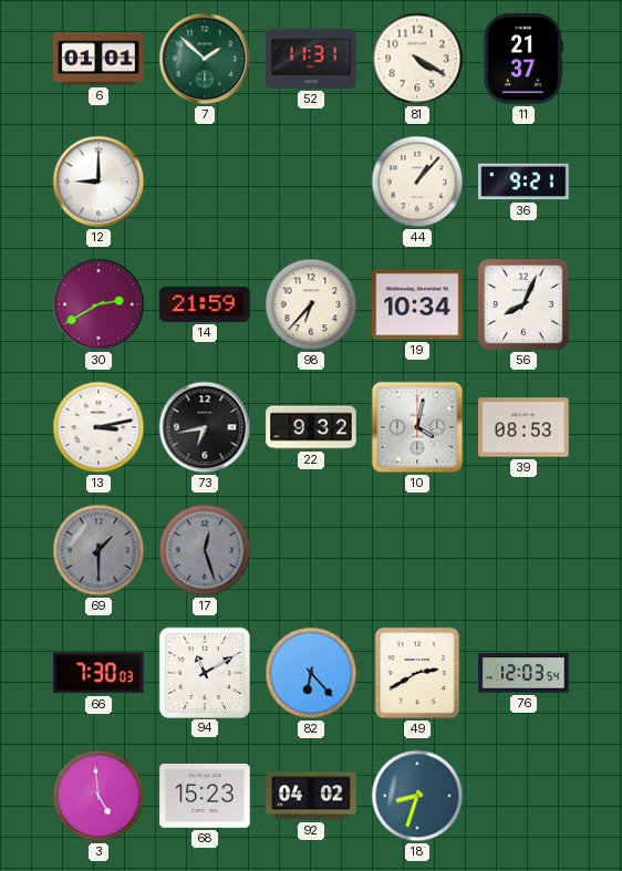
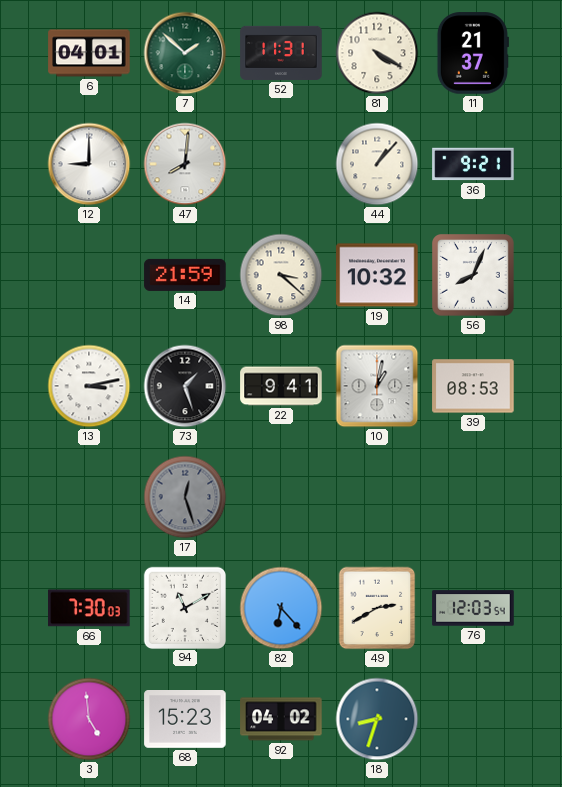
6: 01:01 -> 04:01 (89, 53)
47: none -> 8:01 (185, 164)
30: 2:40 -> none (99, 304)
98: 6:37 -> 3:22 (281, 275)
19: 10:34 -> 10:32 (377, 275)
73: 6:43 -> 1:27 (185, 386)
22: 9:32 -> 9:41 (281, 386)
10: 4:02 -> 1:02 (377, 386)
69: 1:30 -> none (99, 550)
